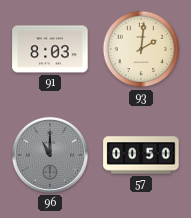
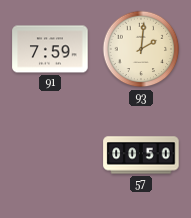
91: 8:03 -> 7:59 (50, 49)
96: 11:00 -> none (50, 155)
